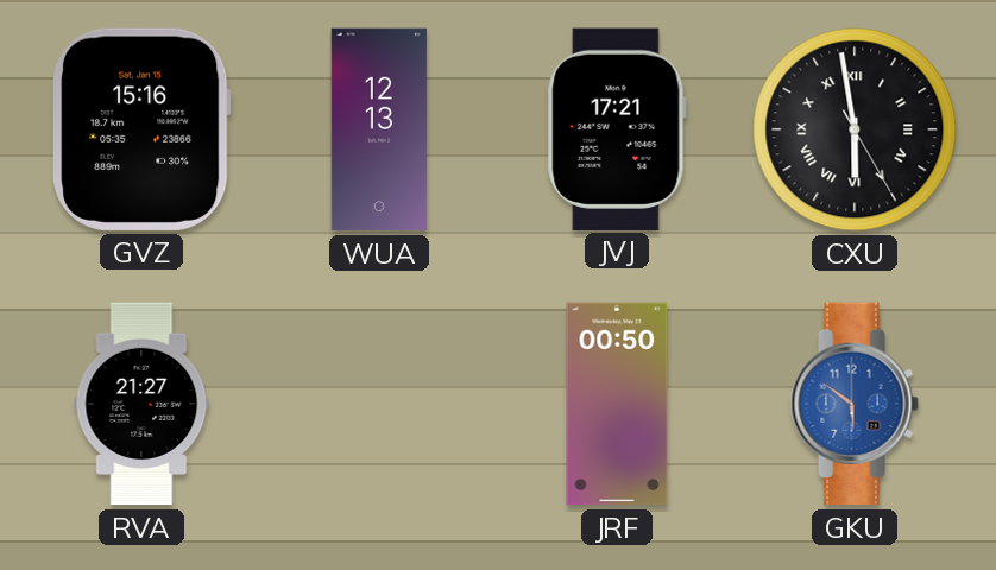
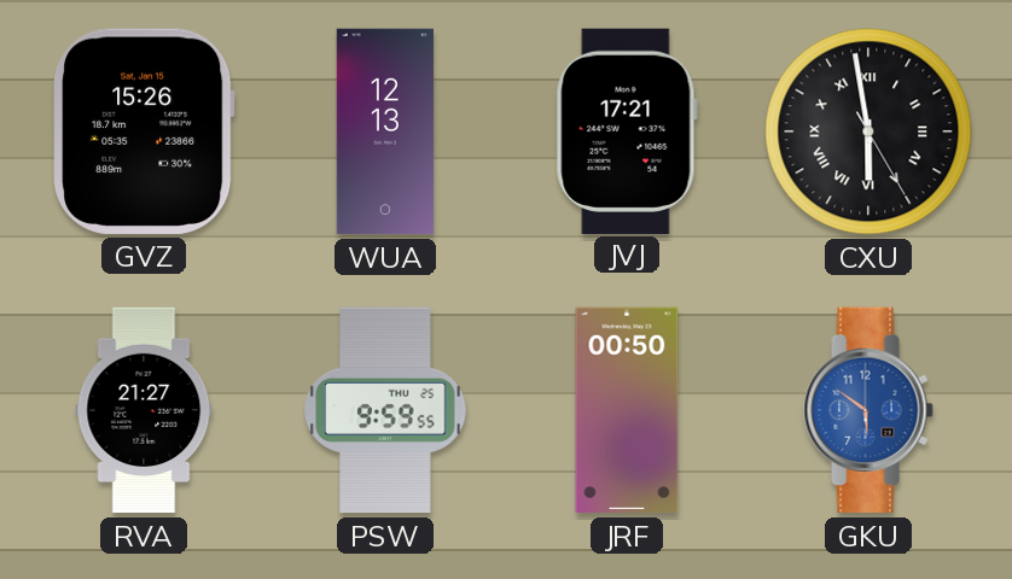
GVZ: 15:16 -> 15:26 (144, 131)
PSW: none -> 9:59 (385, 410)
